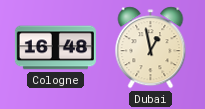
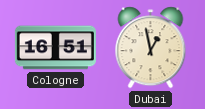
Cologne: 16:48 -> 16:51 (55, 48)
